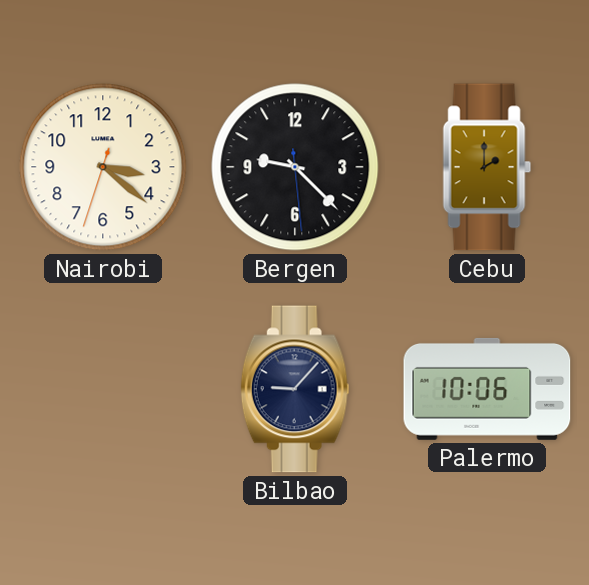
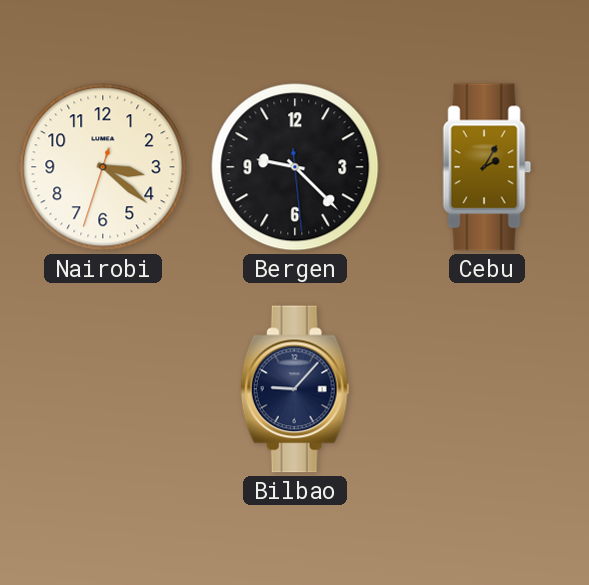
Cebu: 2:00 -> 2:05 (487, 167)
Palermo: 10:06 -> none (487, 389)
